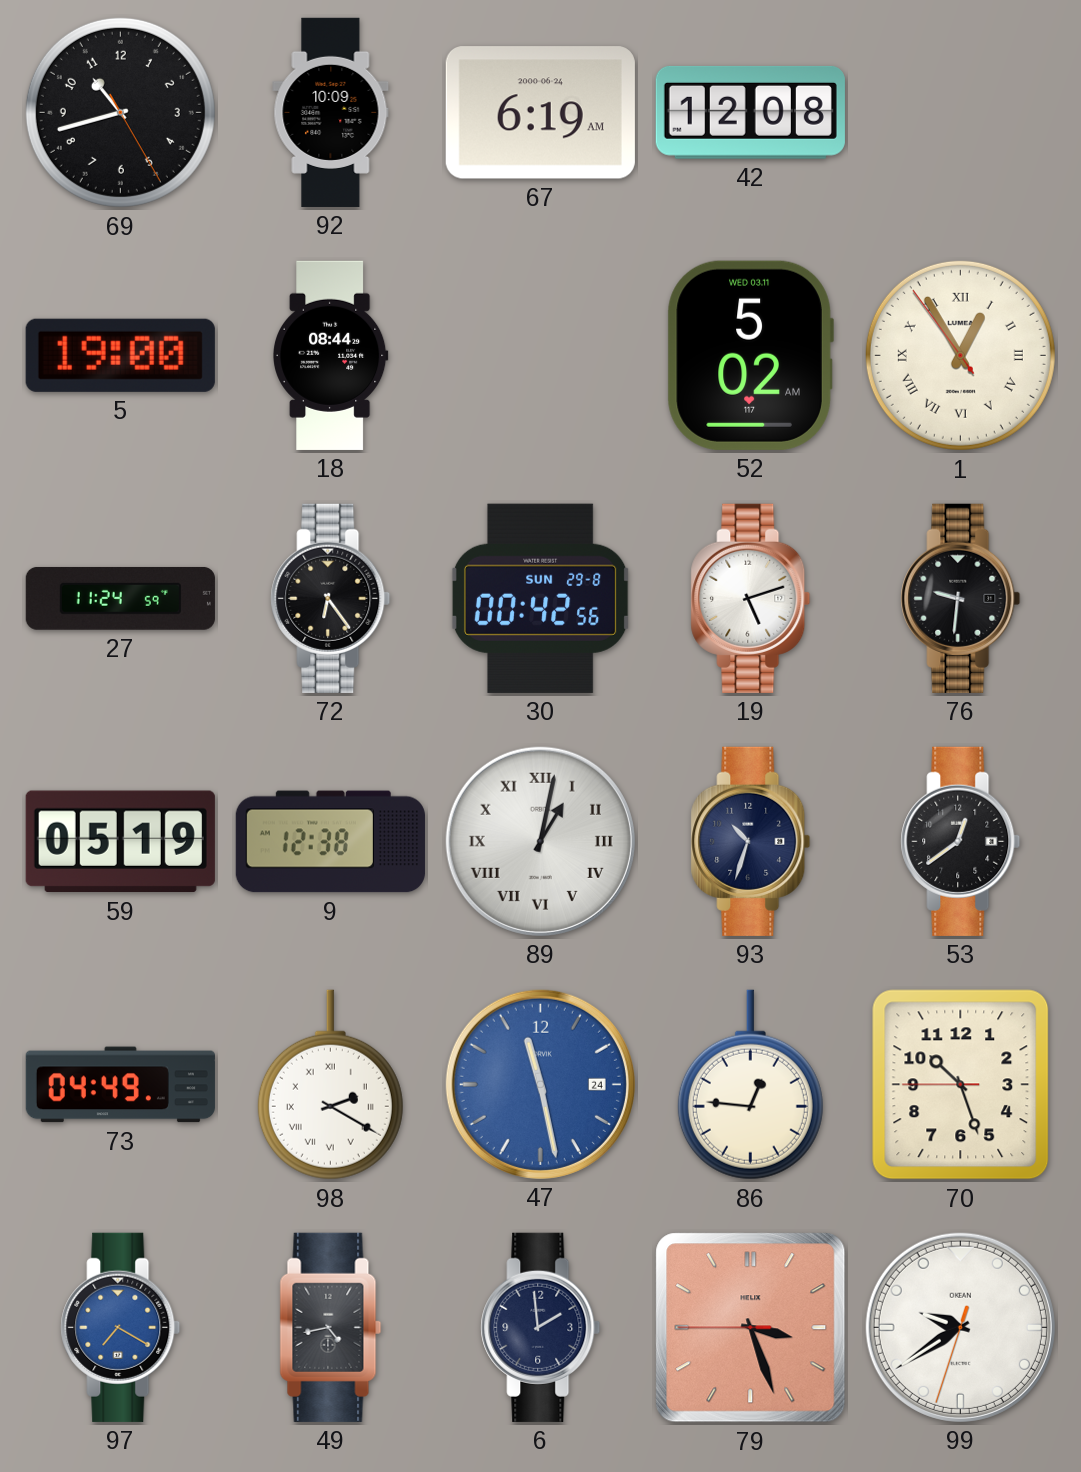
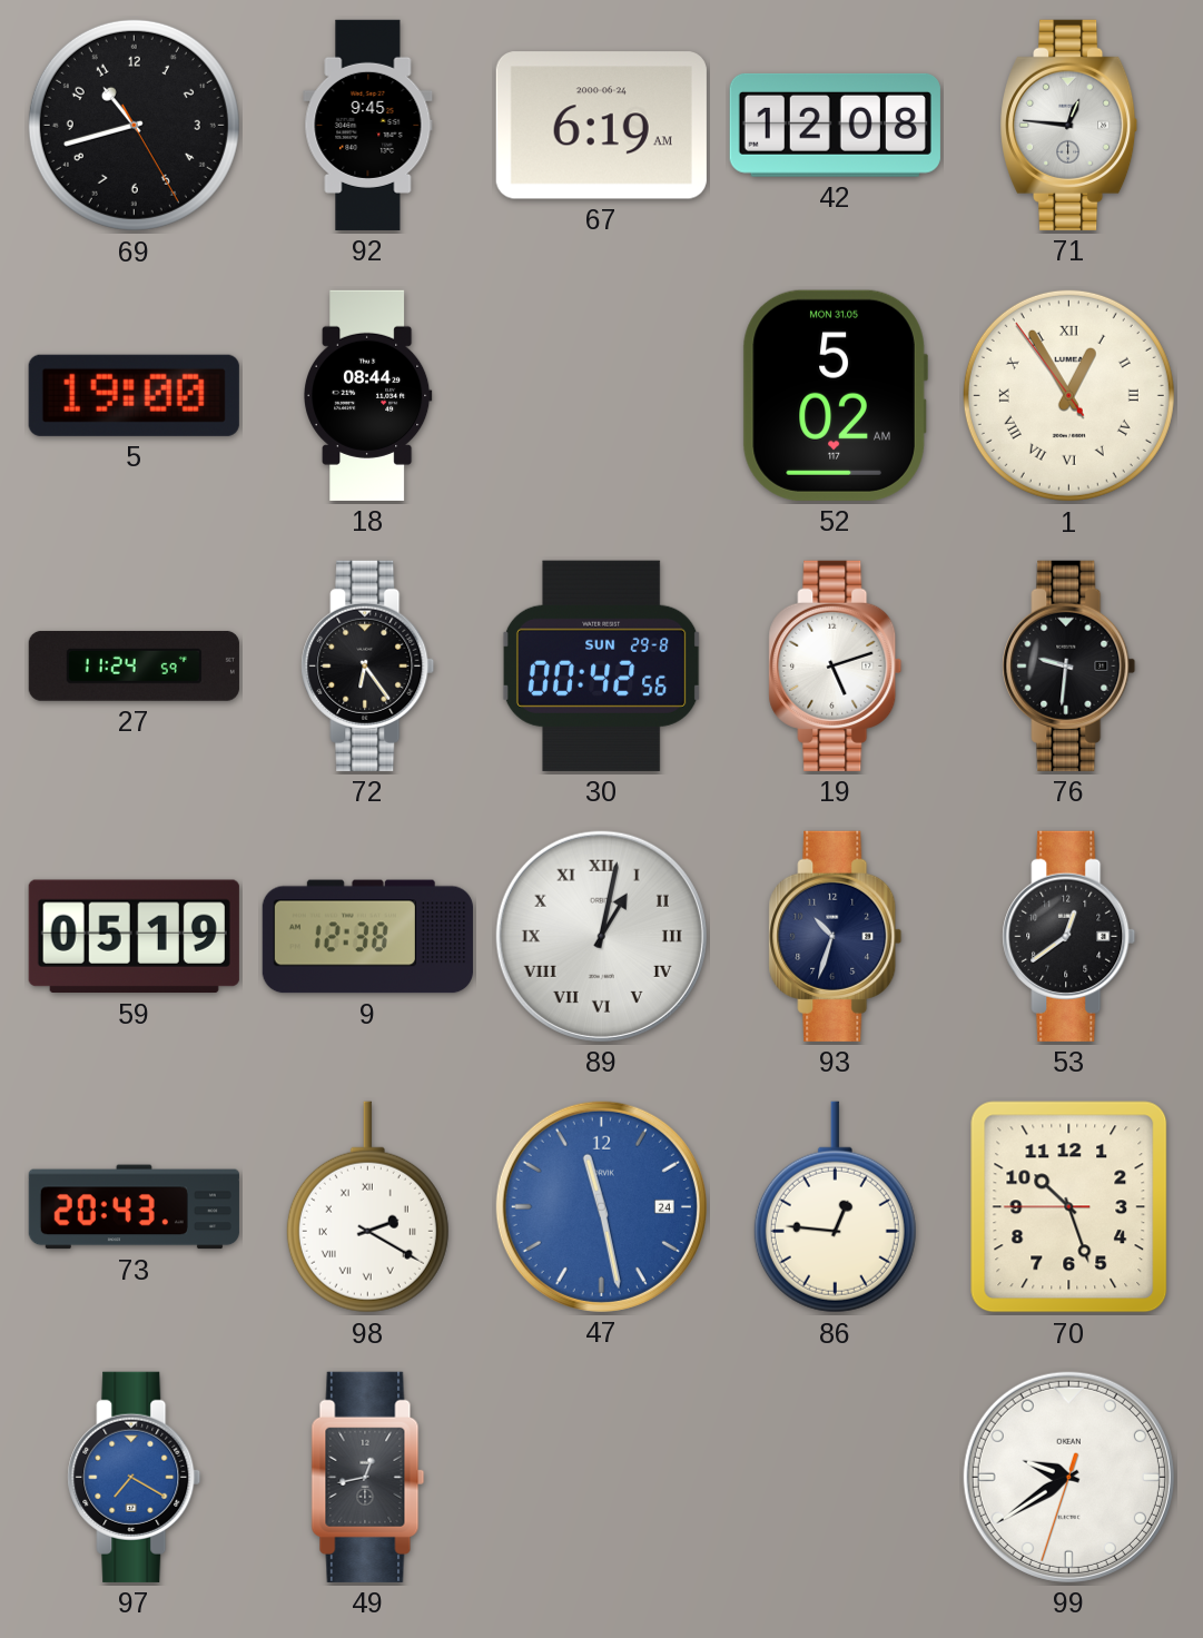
92: 10:09 -> 9:45 (368, 125)
71: none -> 12:46 (1069, 125)
52 date: WED 03.11 -> MON 31.05 (835, 395)
73: 04:49 -> 20:43 (134, 1207)
49: 4:43 -> 12:43 (368, 1477)
6: 1:59 -> none (541, 1327)
79: 3:26 -> none (751, 1328)
